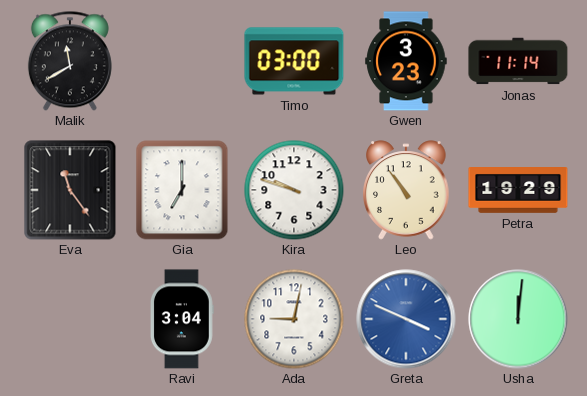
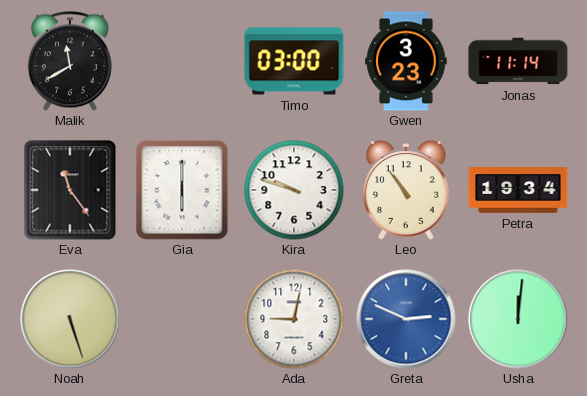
Gia: 7:00 -> 6:00 (182, 190)
Petra: 19:29 -> 19:34 (518, 191)
Noah: none -> 5:27 (70, 319)
Ravi: 3:04 -> none (183, 319)
Greta: 3:49 -> 2:49 (406, 319)
